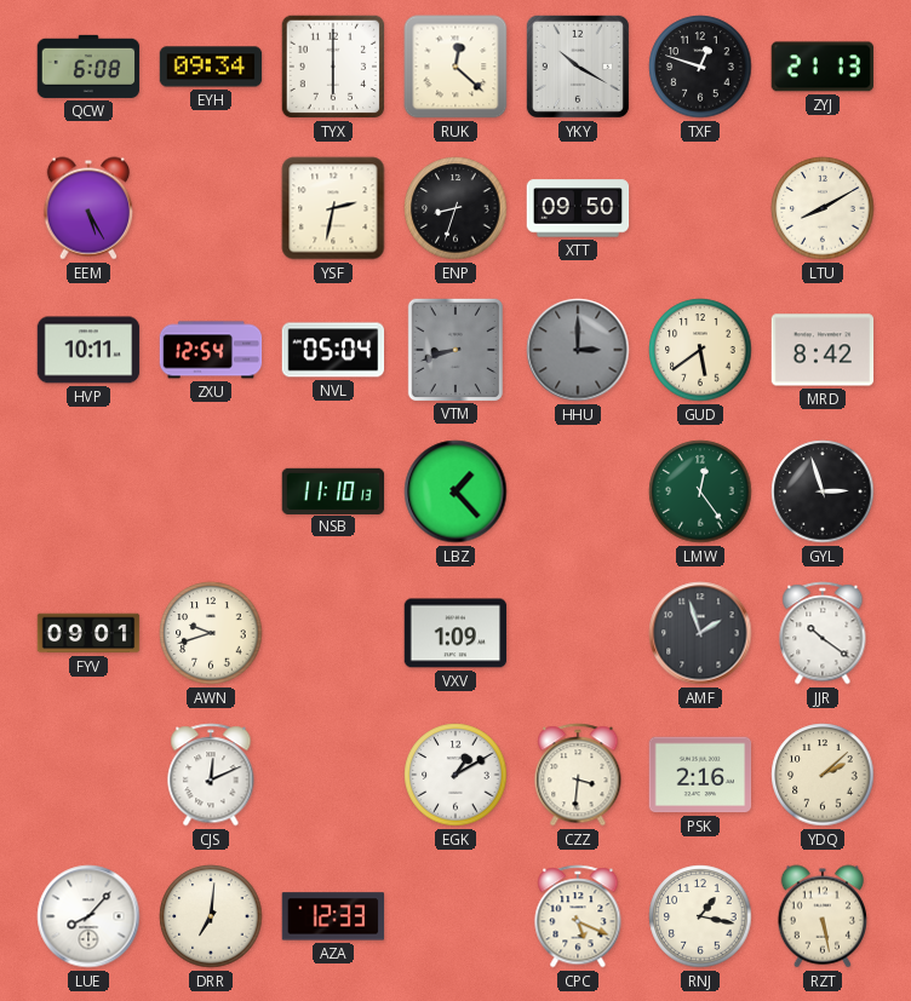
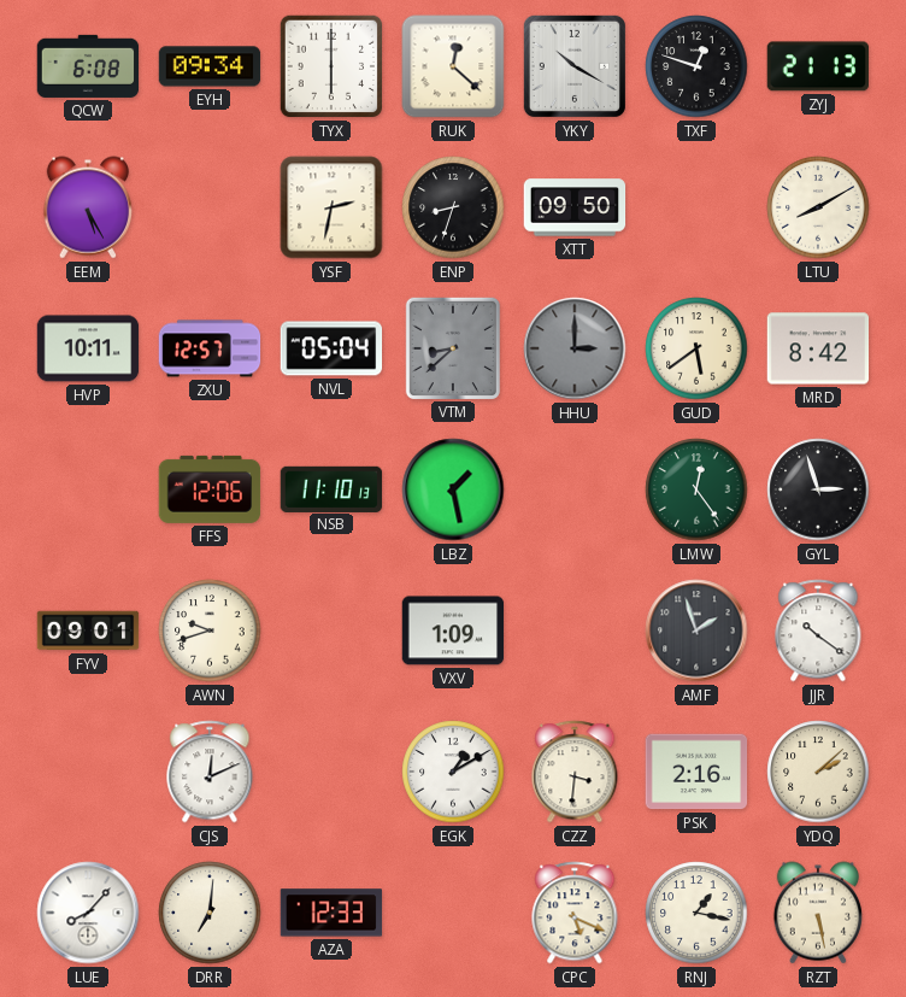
ZXU: 12:54 -> 12:57 (210, 348)
VTM: 8:42 -> 8:38 (452, 347)
FFS: none -> 12:06 (210, 489)
LBZ: 1:23 -> 1:28 (453, 489)
